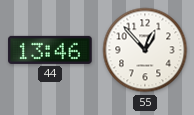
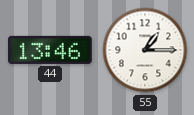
55: 12:53 -> 1:15 (145, 50)
